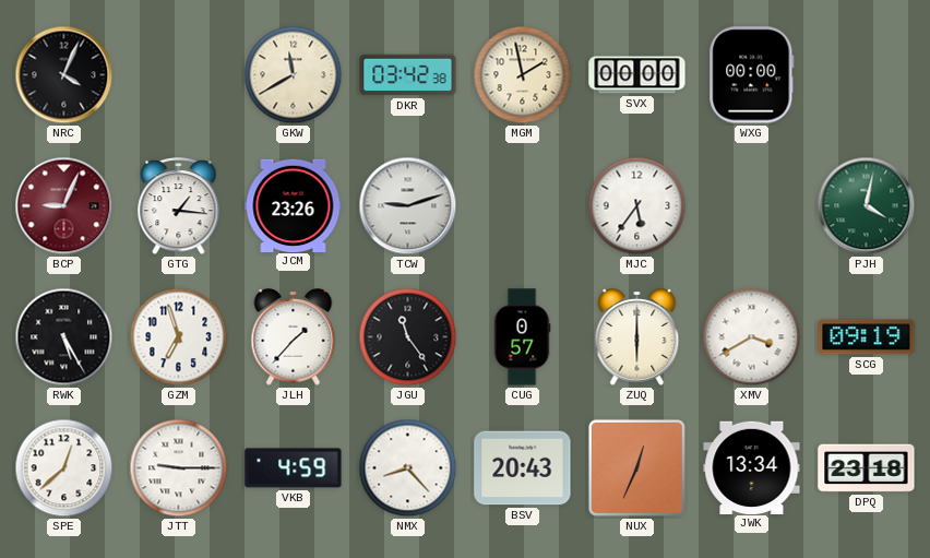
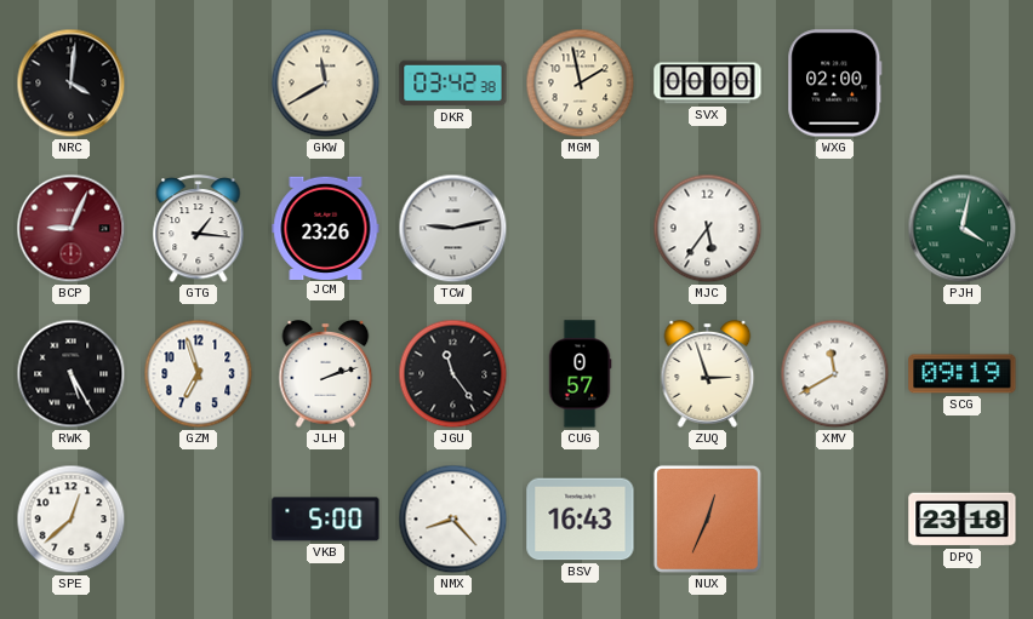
NRC: 4:04 -> 4:01 (72, 84)
WXG: 00:00 -> 02:00 (835, 84)
TCW: 9:12 -> 9:13 (453, 229)
JLH: 1:37 -> 2:12 (326, 374)
ZUQ: 6:00 -> 2:57 (708, 374)
XMV: 3:40 -> 11:40 (835, 374)
JTT: 9:15 -> none (179, 468)
VKB: 4:59 -> 5:00 (326, 520)
BSV: 20:43 -> 16:43 (581, 520)
JWK: 13:34 -> none (752, 467)
